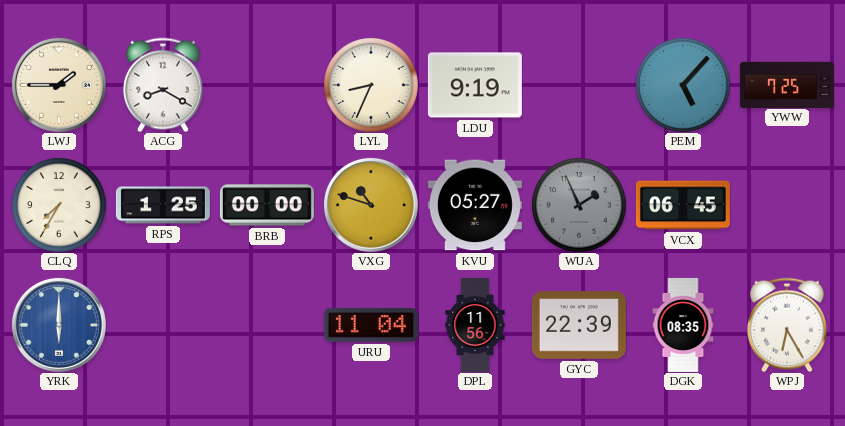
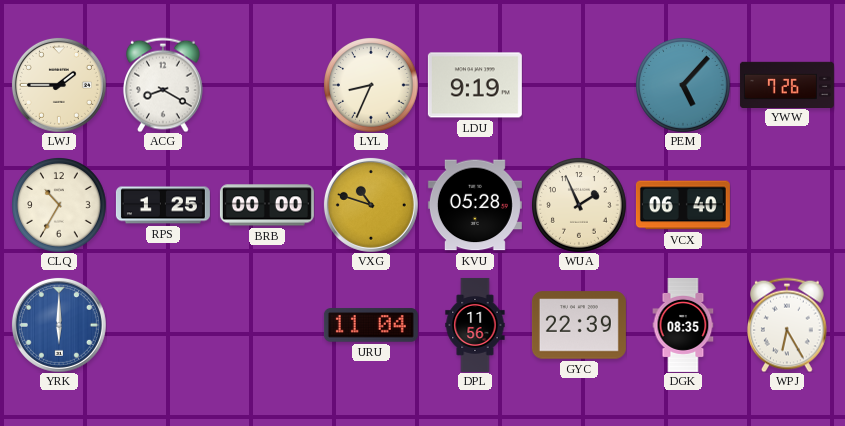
YWW: 7:25 -> 7:26 (787, 84)
CLQ: 7:35 -> 10:35 (59, 205)
KVU: 05:27 -> 05:28 (475, 205)
WUA dial: grey -> cream (579, 205)
VCX: 06:45 -> 06:40 (683, 205)
